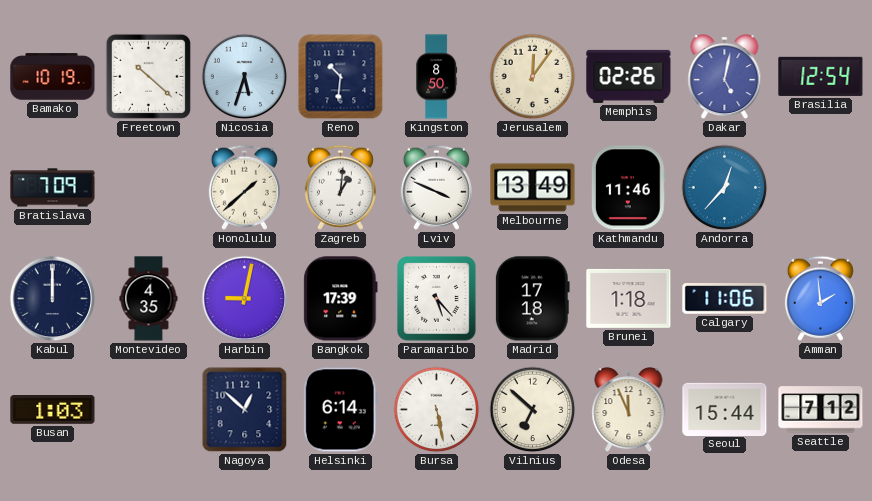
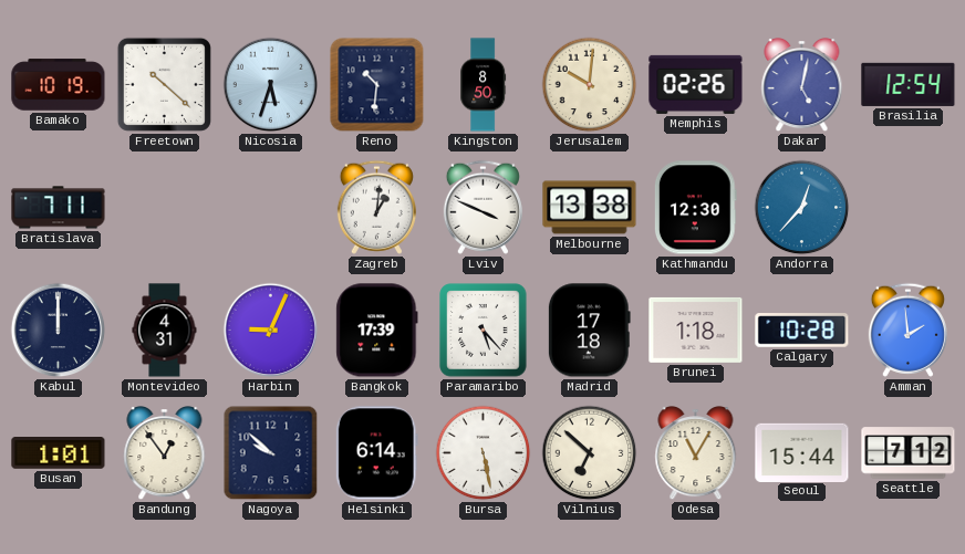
Jerusalem: 12:06 -> 10:01 (590, 85)
Bratislava: 7:09 -> 7:11 (59, 208)
Honolulu: 1:38 -> none (244, 187)
Melbourne: 13:49 -> 13:38 (590, 208)
Kathmandu: 11:46 -> 12:30 (695, 208)
Montevideo: 4:35 -> 4:31 (165, 331)
Harbin: 9:02 -> 9:04 (271, 331)
Calgary: 11:06 -> 10:28 (802, 331)
Busan: 1:03 -> 1:01 (59, 453)
Bandung: none -> 12:54 (165, 453)
Nagoya: 12:52 -> 9:52 (271, 453)
Odesa: 11:56 -> 11:05 (696, 453)
